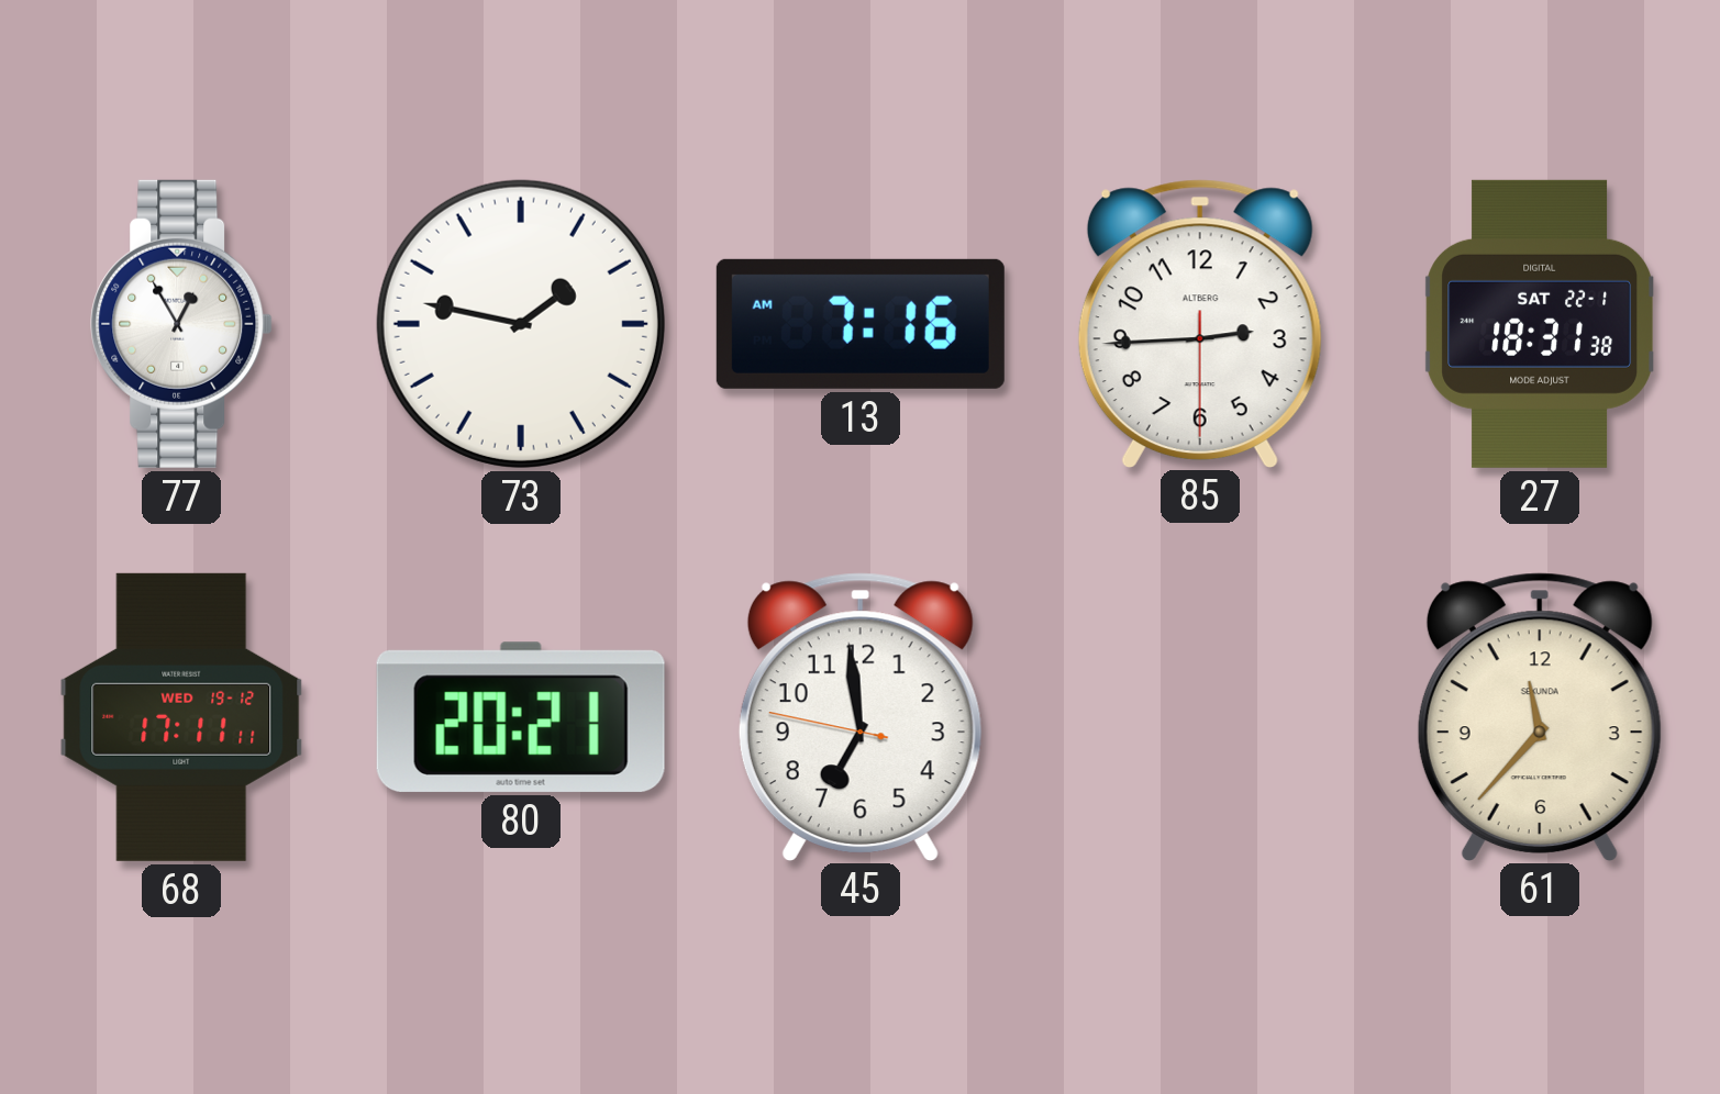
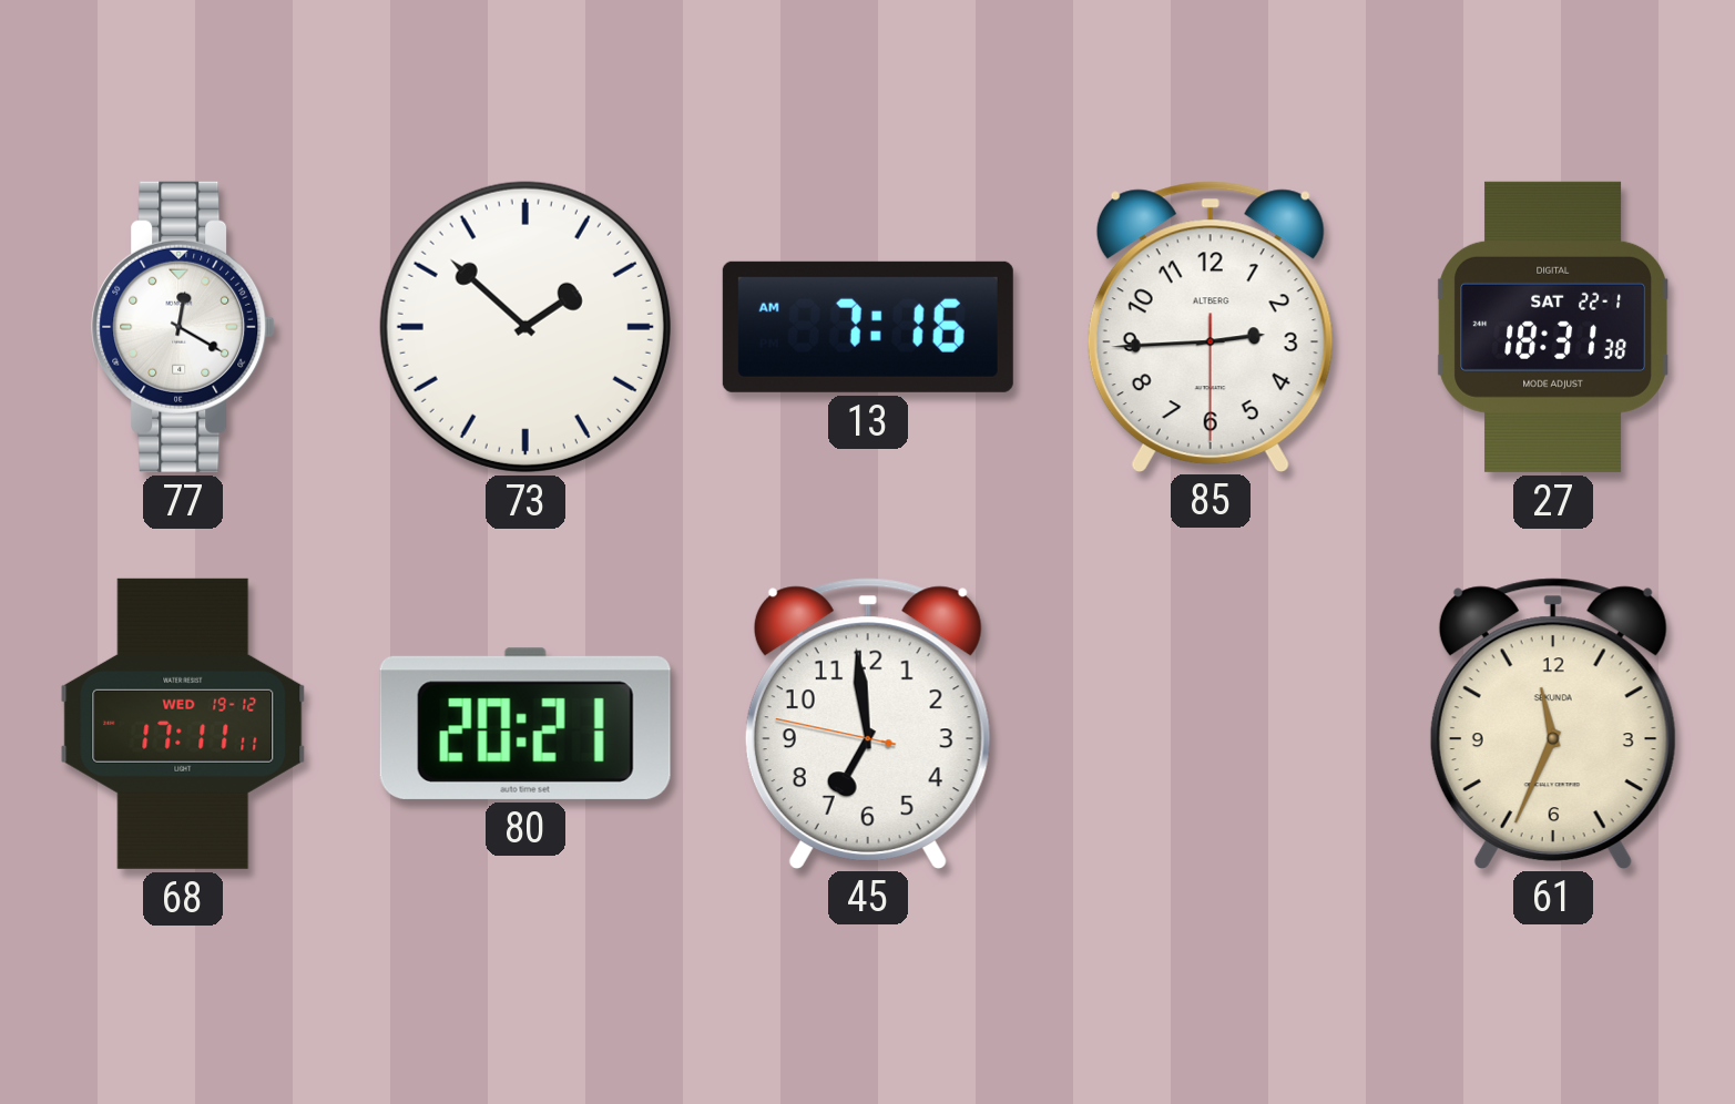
77: 12:55 -> 12:20 (183, 327)
73: 1:47 -> 1:52 (525, 327)
61: 11:37 -> 11:34 (1553, 723)
